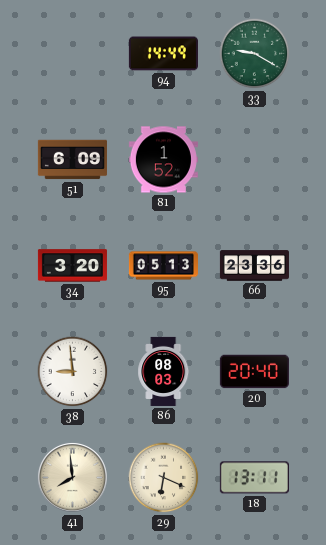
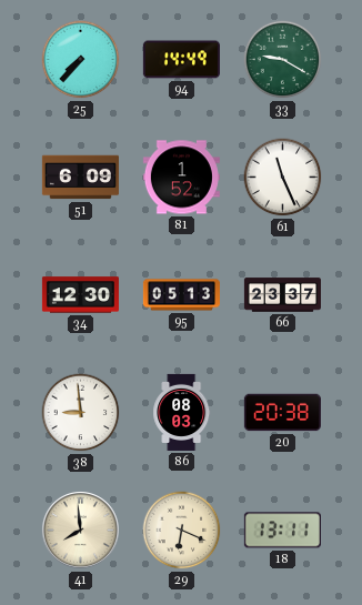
25: none -> 7:37 (81, 60)
61: none -> 11:26 (283, 178)
34: 3:20 -> 12:30 (80, 295)
66: 23:36 -> 23:37 (282, 295)
20: 20:40 -> 20:38 (282, 413)
